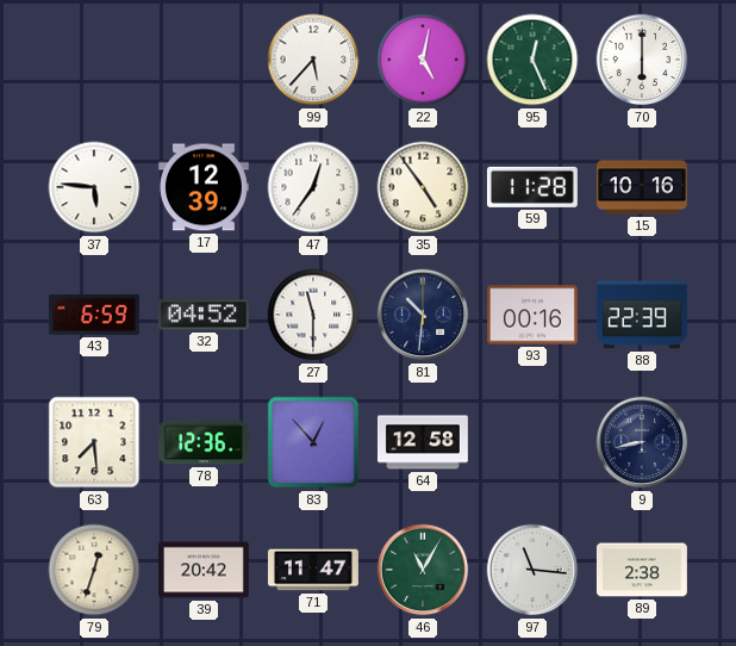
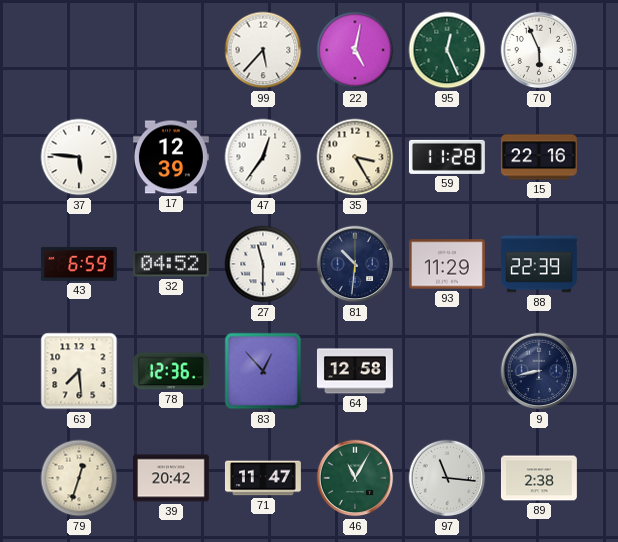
70: 6:00 -> 5:56 (539, 50)
35: 4:54 -> 3:25 (355, 157)
15: 10:16 -> 22:16 (539, 157)
93: 00:16 -> 11:29 (447, 264)
